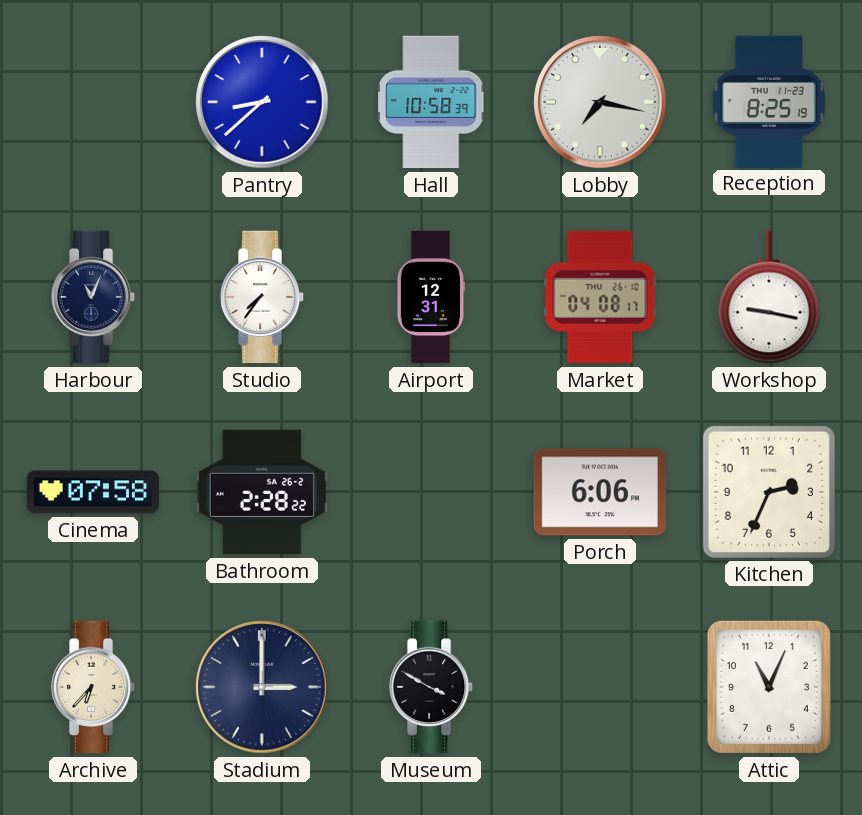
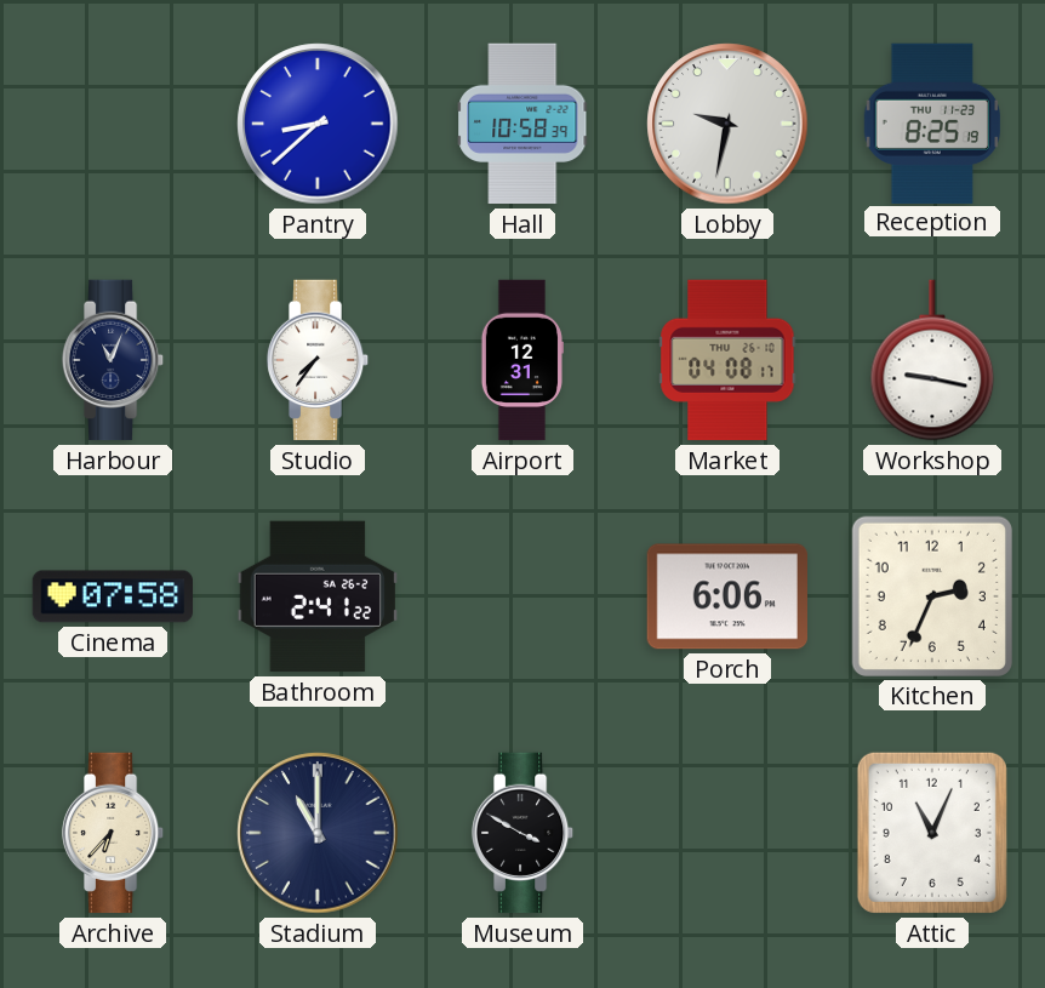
Lobby: 7:17 -> 9:32 (727, 124)
Bathroom: 2:28 -> 2:41 (316, 596)
Stadium: 3:00 -> 11:00 (318, 833)
